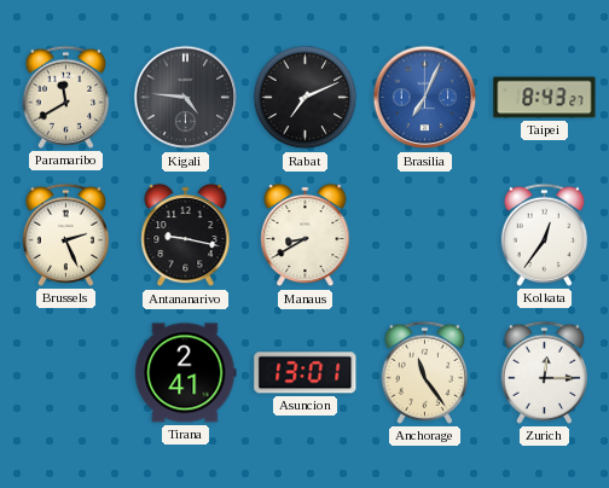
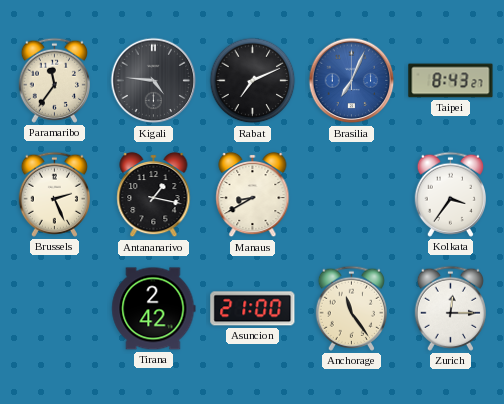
Paramaribo: 11:40 -> 11:36 (54, 80)
Antananarivo: 9:17 -> 1:17 (154, 195)
Kolkata: 12:36 -> 3:36 (450, 194)
Tirana: 2:41 -> 2:42 (154, 309)
Asuncion: 13:01 -> 21:00 (253, 309)
